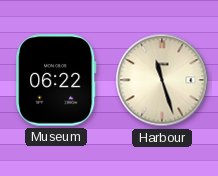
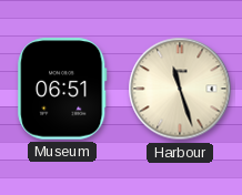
Museum: 06:22 -> 06:51 (62, 89)
